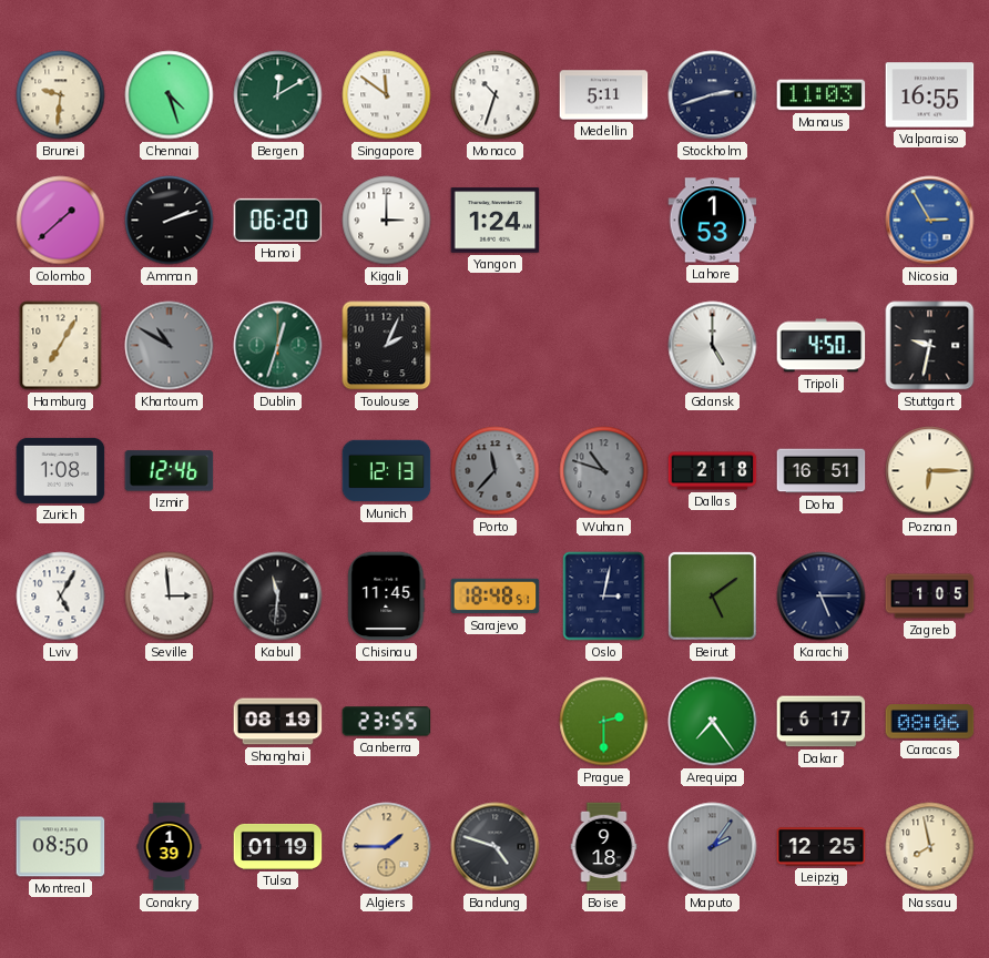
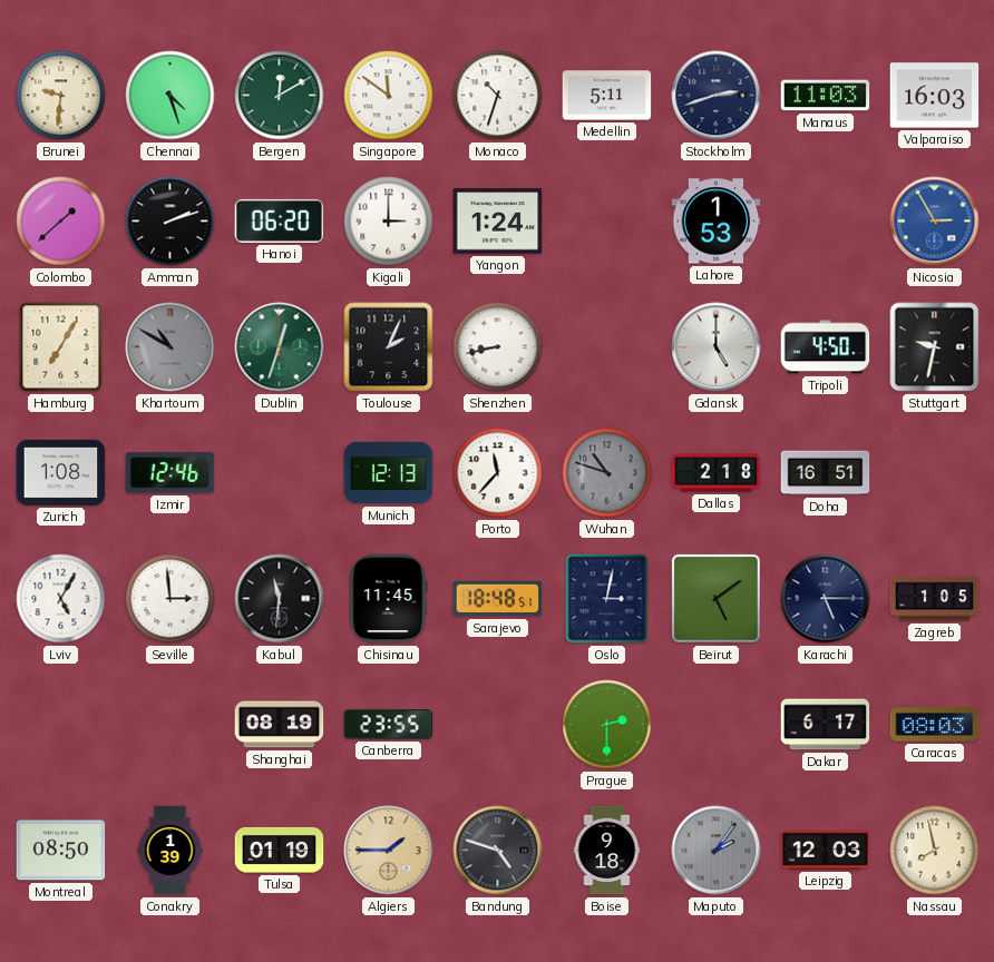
Valparaiso: 16:55 -> 16:03 (935, 96)
Shenzhen: none -> 8:43 (498, 347)
Porto dial: grey -> white (498, 473)
Poznan: 6:15 -> none (930, 471)
Arequipa: 7:24 -> none (713, 722)
Caracas: 08:06 -> 08:03 (935, 725)
Leipzig: 12:25 -> 12:03 (826, 851)
